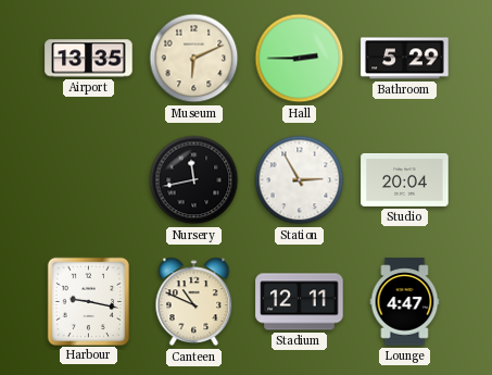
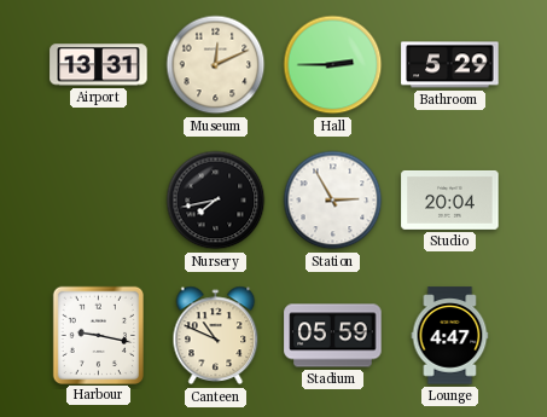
Airport: 13:35 -> 13:31 (99, 65)
Museum: 6:11 -> 12:11 (216, 65)
Nursery: 11:43 -> 7:43 (216, 201)
Stadium: 12:11 -> 05:59 (333, 336)
